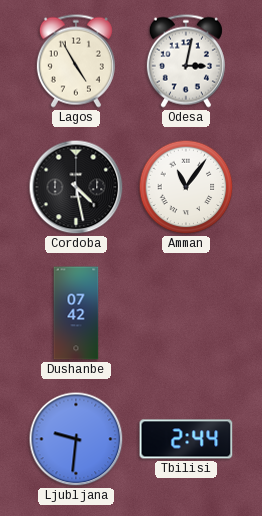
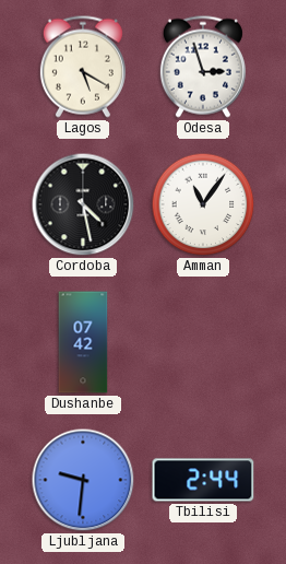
Lagos: 4:55 -> 5:20 (83, 67)
Odesa: 3:02 -> 2:57 (203, 67)
